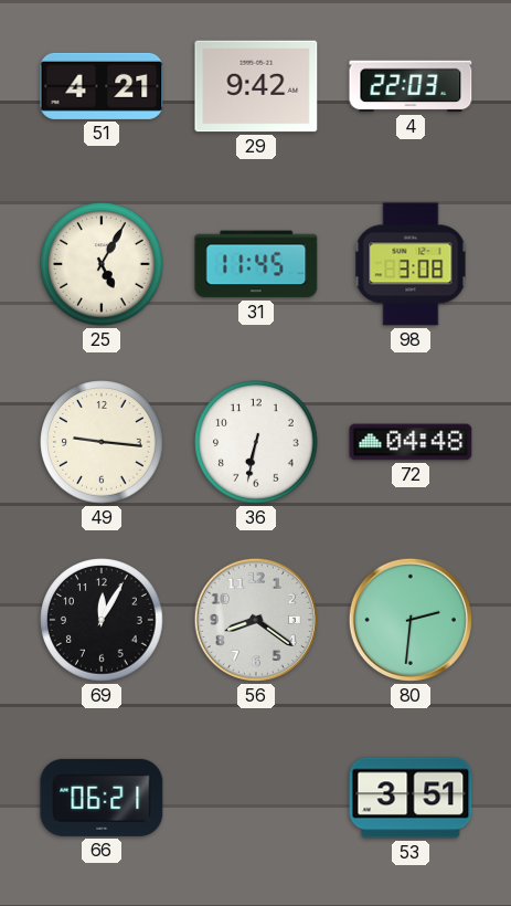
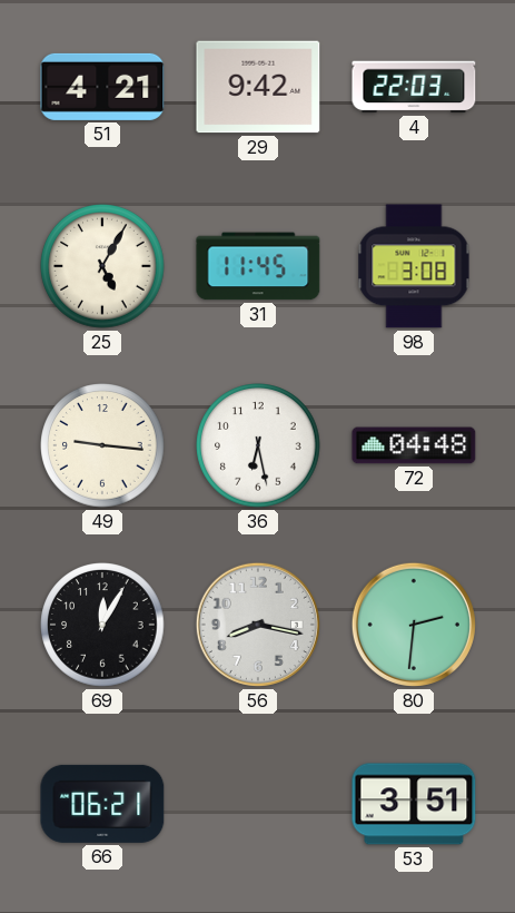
36: 6:32 -> 6:28 (258, 445)
56: 8:21 -> 8:17 (258, 625)
